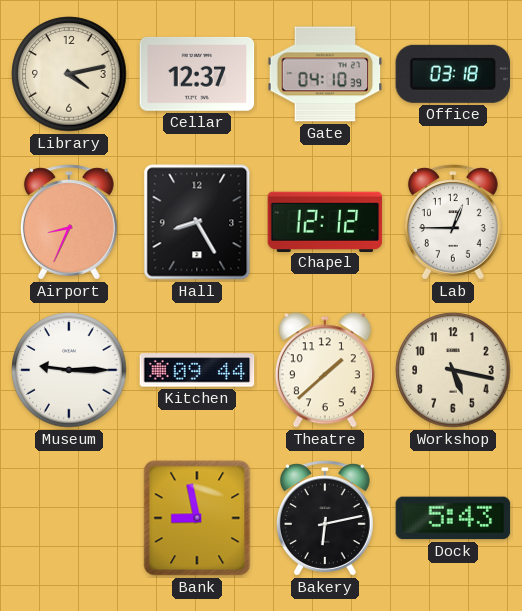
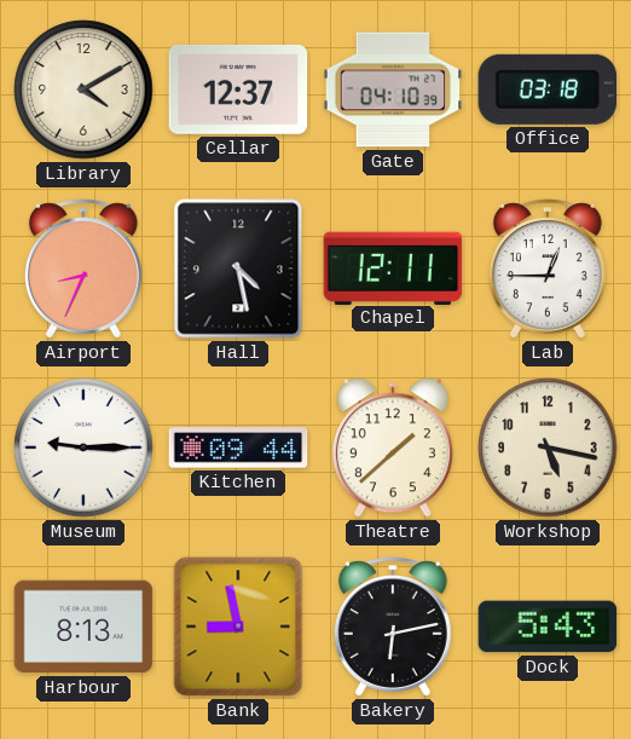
Library: 4:13 -> 4:10 (83, 90)
Hall: 8:25 -> 4:28 (238, 269)
Chapel: 12:12 -> 12:11 (393, 267)
Harbour: none -> 8:13 (83, 627)
